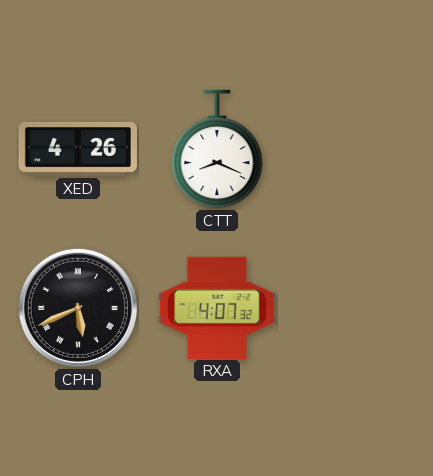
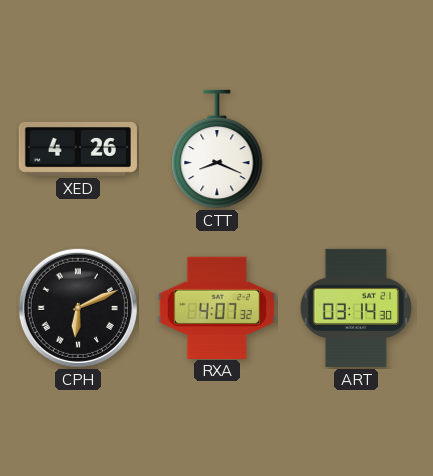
CPH: 5:41 -> 6:11 (78, 308)
ART: none -> 03:14 (355, 308)
